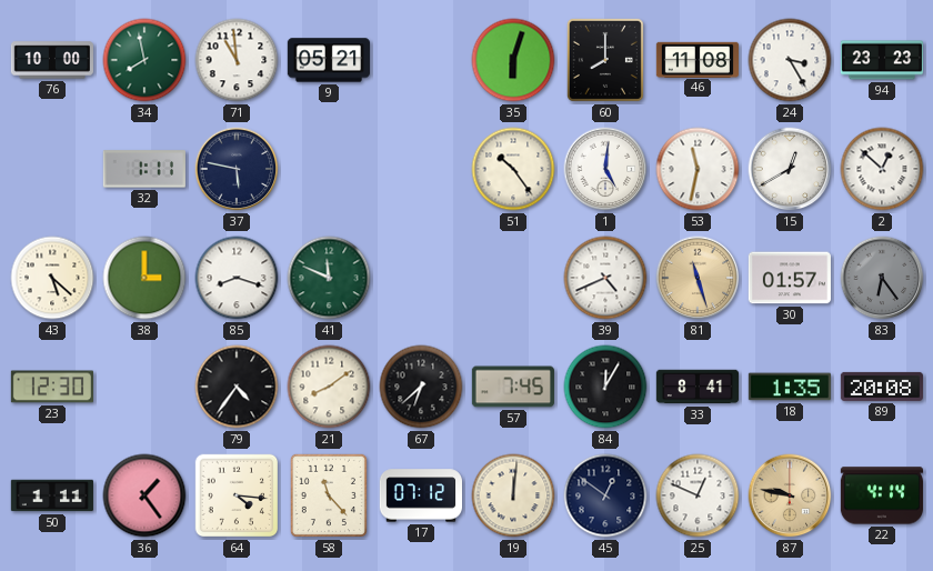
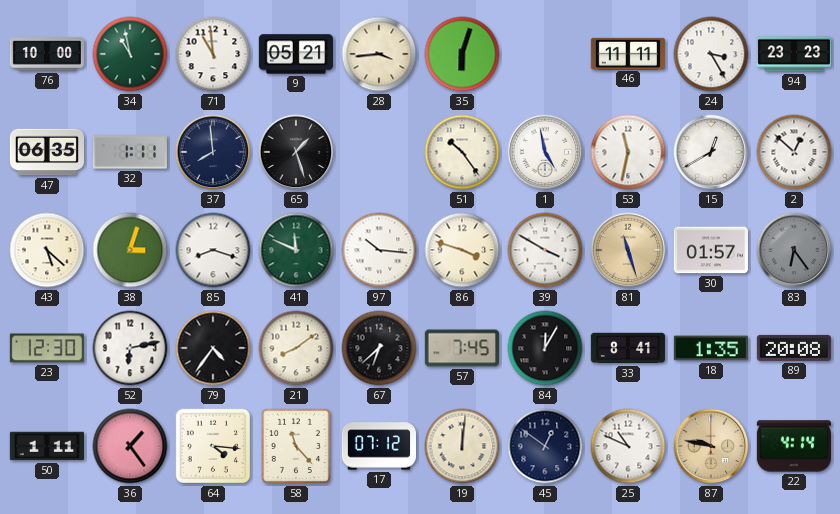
34: 7:58 -> 10:58 (130, 54)
28: none -> 3:44 (379, 54)
60: 8:00 -> none (605, 60)
46: 11:08 -> 11:11 (628, 53)
47: none -> 06:35 (46, 152)
37: 5:47 -> 7:59 (213, 152)
65: none -> 1:27 (296, 152)
1: 5:01 -> 4:58 (545, 152)
38: 3:00 -> 3:03 (130, 250)
97: none -> 10:16 (379, 250)
86: none -> 3:48 (462, 250)
39: 4:41 -> 3:50 (545, 250)
52: none -> 6:13 (130, 348)
25: 12:49 -> 10:49 (628, 446)
